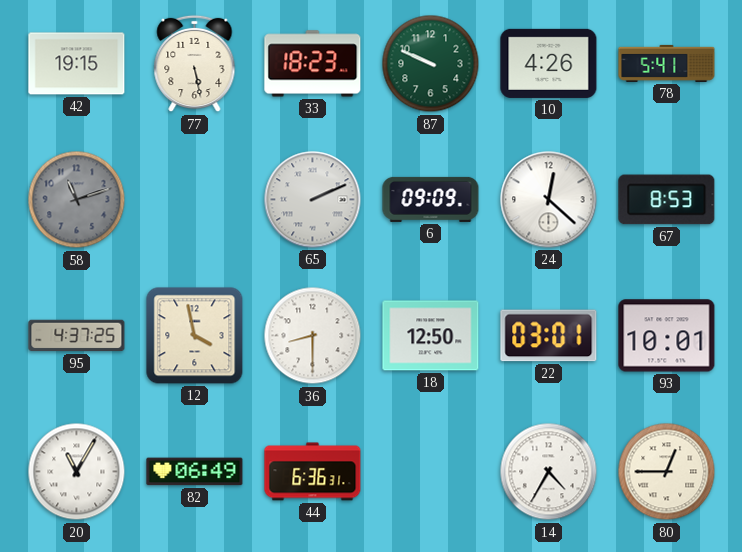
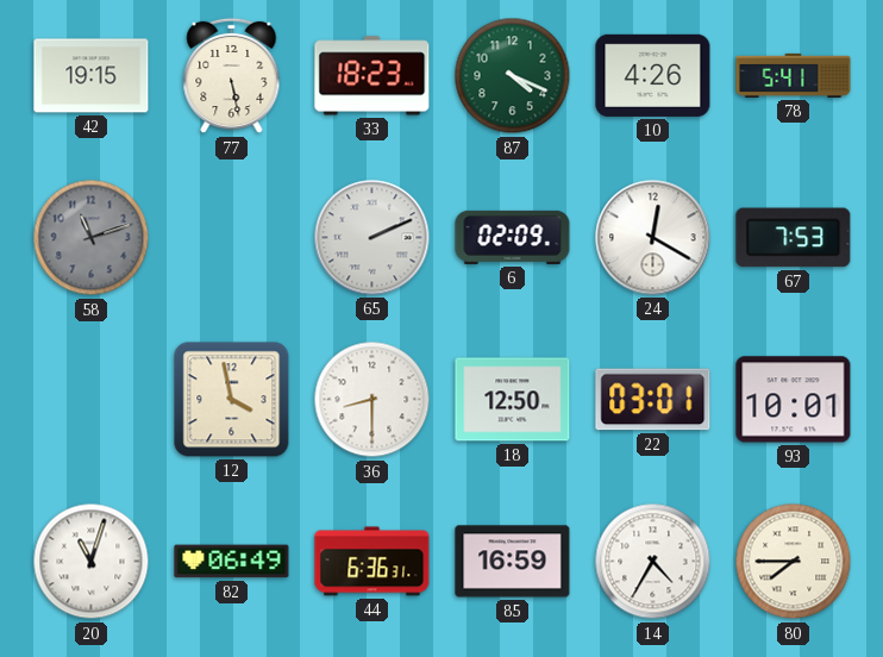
87: 9:49 -> 4:19 (513, 76)
6: 09:09 -> 02:09 (513, 237)
24: 12:22 -> 12:20 (653, 238)
67: 8:53 -> 7:53 (794, 238)
95: 4:37 -> none (77, 336)
20: 11:05 -> 11:03 (92, 562)
85: none -> 16:59 (513, 562)
80: 12:45 -> 7:45 (794, 562)
